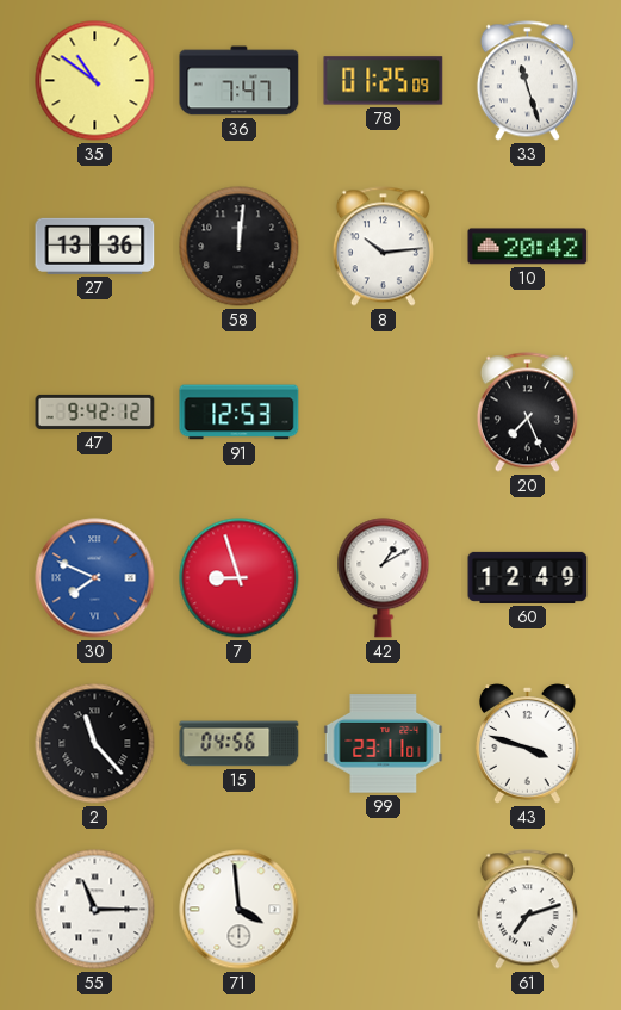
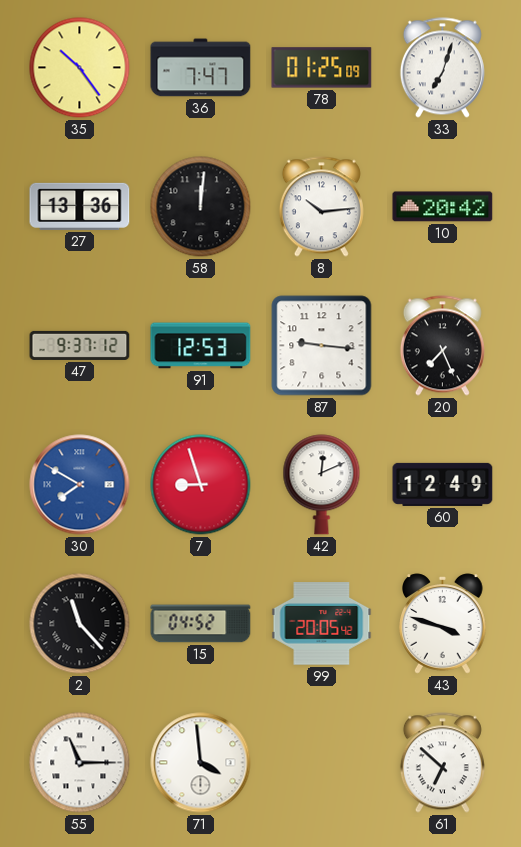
35: 10:51 -> 10:24 (80, 68)
33: 11:27 -> 7:03 (442, 68)
47: 9:42 -> 9:37 (80, 345)
87: none -> 9:16 (322, 346)
30: 7:49 -> 7:50 (80, 485)
42: 1:10 -> 12:11 (322, 485)
15: 04:56 -> 04:52 (201, 624)
99: 23:11 -> 20:05 (322, 624)
61: 7:12 -> 6:52 (442, 763)
